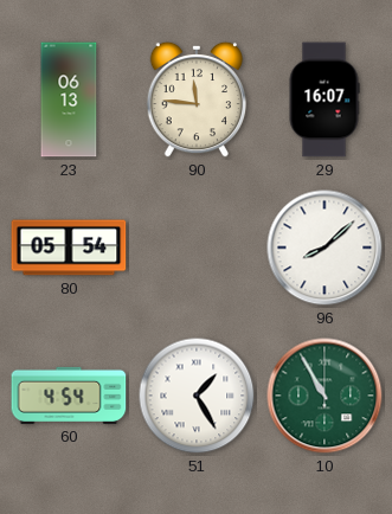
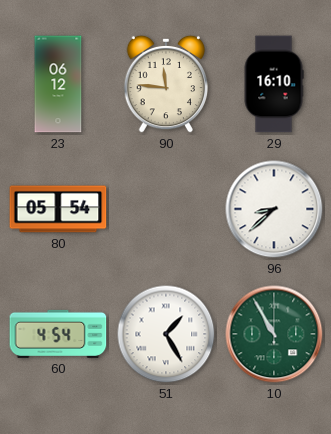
23: 06:13 -> 06:12 (58, 84)
29: 16:07 -> 16:10 (274, 84)
96: 8:08 -> 8:38 (274, 209)
